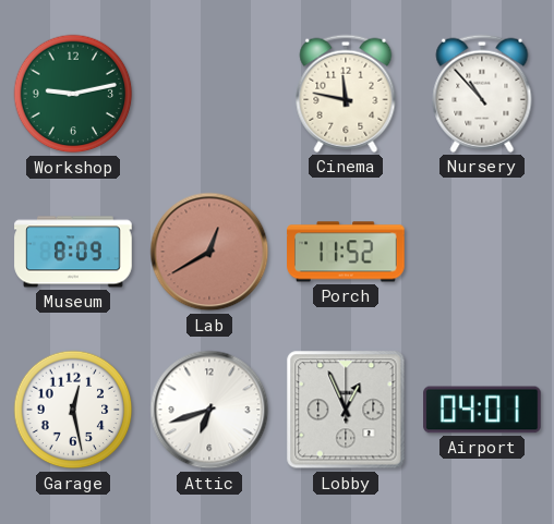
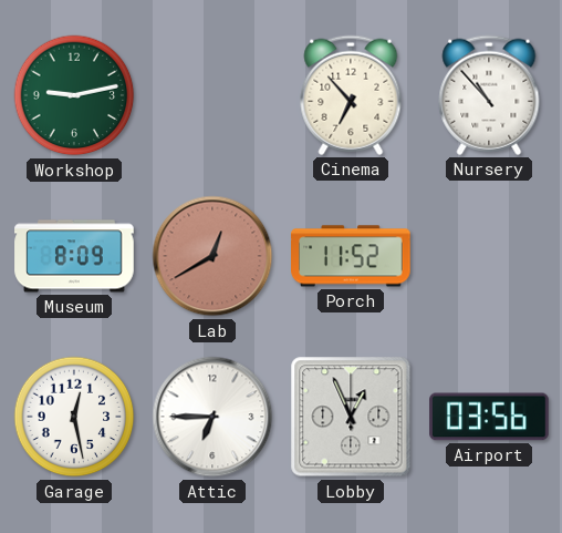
Cinema: 11:47 -> 6:53 (351, 95)
Attic: 6:42 -> 6:45 (212, 417)
Airport: 04:01 -> 03:56 (489, 417)
